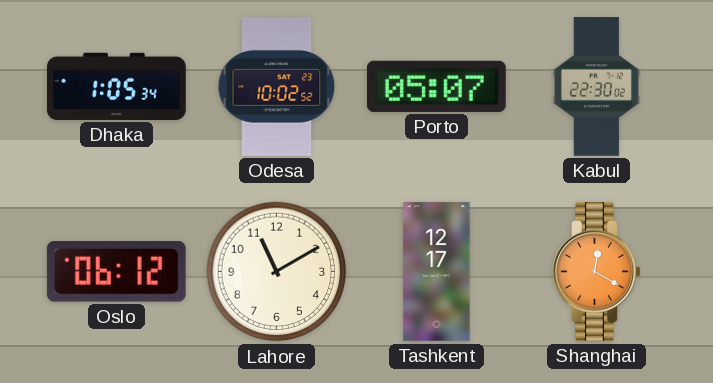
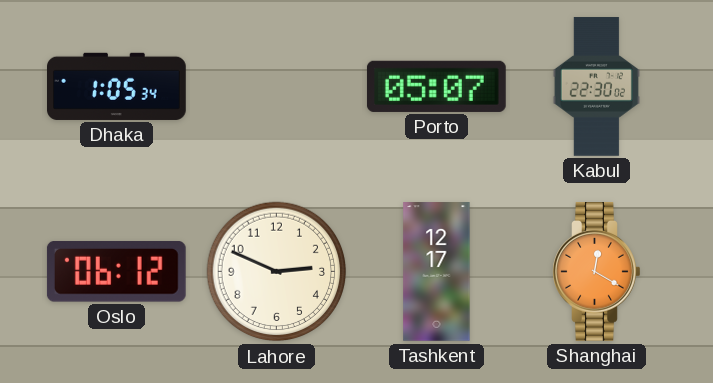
Odesa: 10:02 -> none (277, 87)
Lahore: 11:10 -> 2:49 (277, 272)
